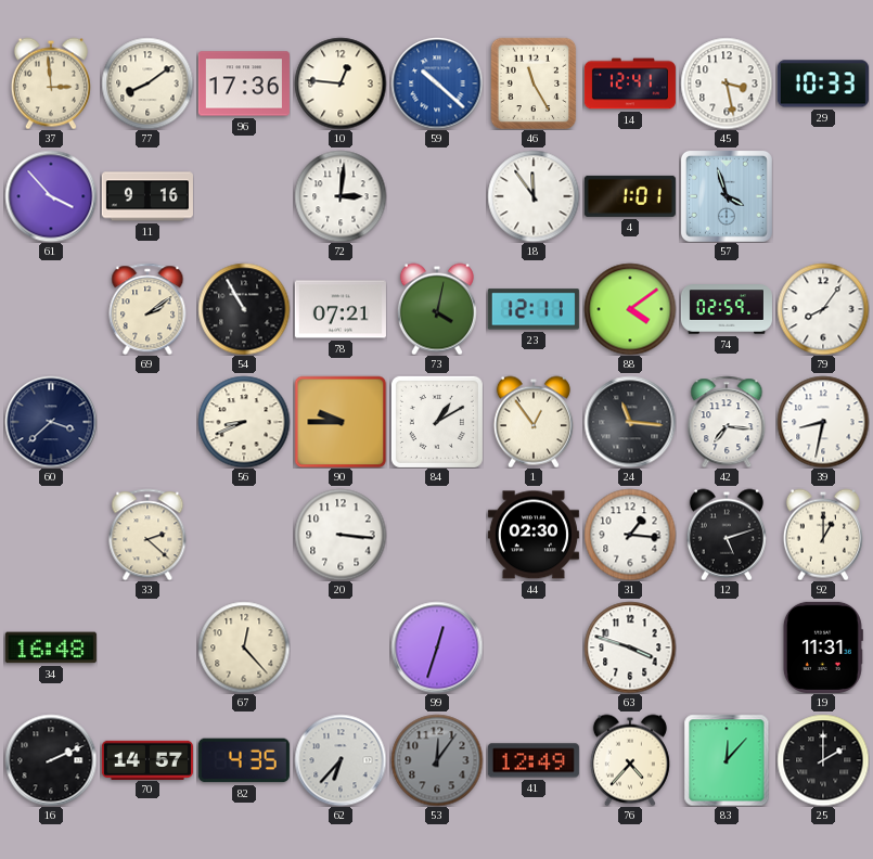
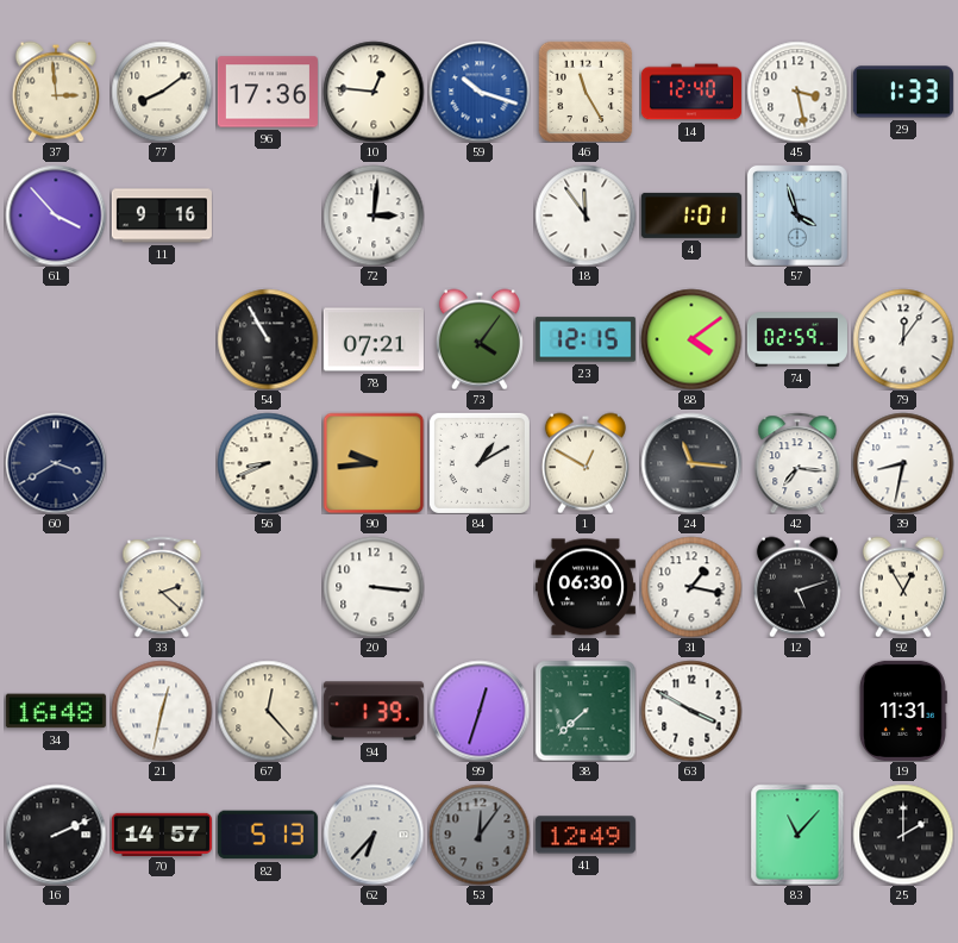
59: 10:22 -> 10:18 (480, 92)
14: 12:41 -> 12:40 (691, 92)
29: 10:33 -> 1:33 (903, 92)
69: 2:09 -> none (147, 309)
73: 4:02 -> 4:06 (480, 339)
23: 12:11 -> 12:15 (586, 339)
79: 8:06 -> 12:06 (903, 339)
60: 3:38 -> 3:40 (56, 463)
90: 9:45 -> 9:44 (374, 463)
1: 12:54 -> 12:50 (586, 463)
44: 02:30 -> 06:30 (586, 587)
31: 1:16 -> 1:17 (691, 587)
92: 1:00 -> 12:55 (903, 587)
21: none -> 12:32 (162, 711)
94: none -> 1:39 (374, 711)
38: none -> 7:38 (586, 711)
63: 3:48 -> 3:50 (691, 711)
82: 4:35 -> 5:13 (268, 835)
76: 4:37 -> none (630, 760)
83: 12:07 -> 11:07 (797, 835)
